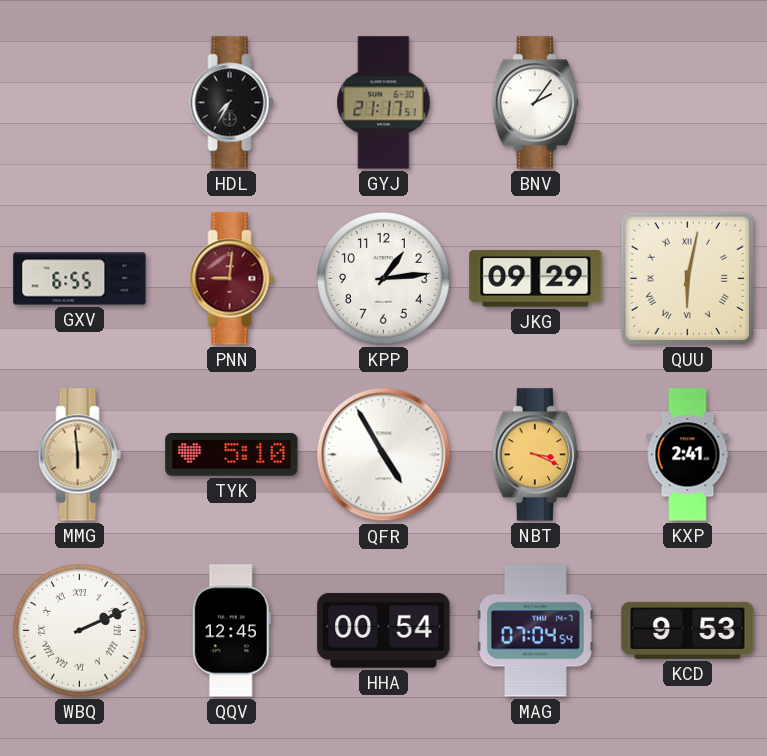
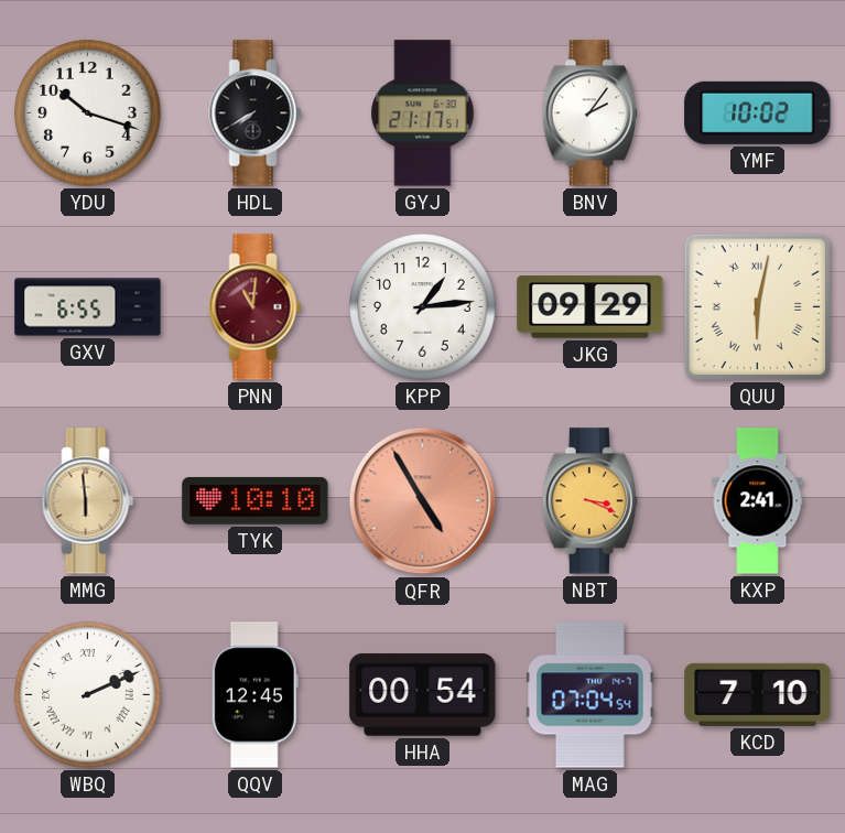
YDU: none -> 10:18 (88, 113)
HDL: 7:35 -> 7:40 (256, 113)
YMF: none -> 10:02 (758, 112)
PNN: 9:01 -> 11:01 (256, 307)
TYK: 5:10 -> 10:10 (256, 500)
QFR dial: white -> salmon (423, 501)
KCD: 9:53 -> 7:10 (758, 694)
